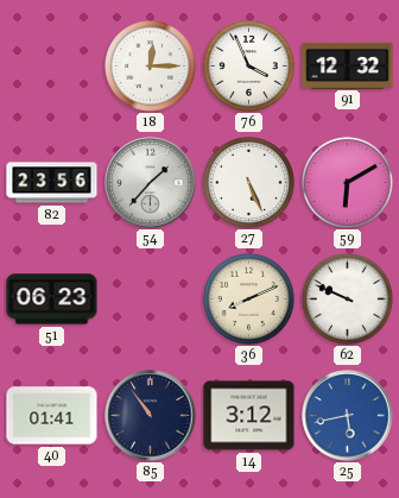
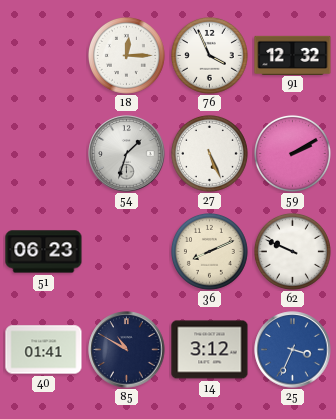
82: 23:56 -> none (52, 183)
54: 1:37 -> 1:33 (127, 154)
59: 6:10 -> 2:10 (292, 153)
85: 10:54 -> 10:50 (127, 350)
25: 5:43 -> 3:34 (293, 350)
